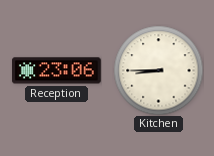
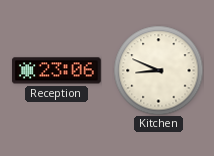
Kitchen: 8:45 -> 8:49 (158, 70)
